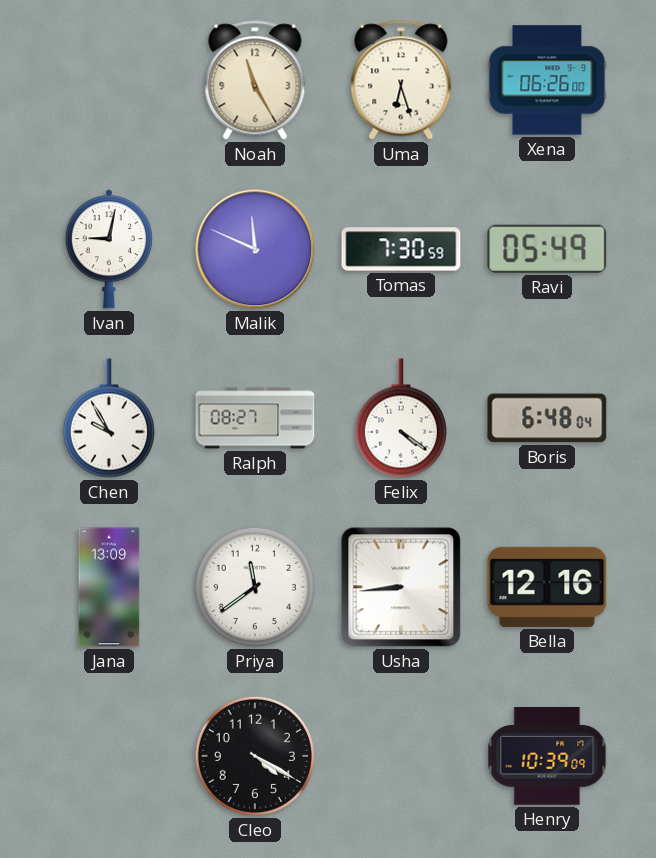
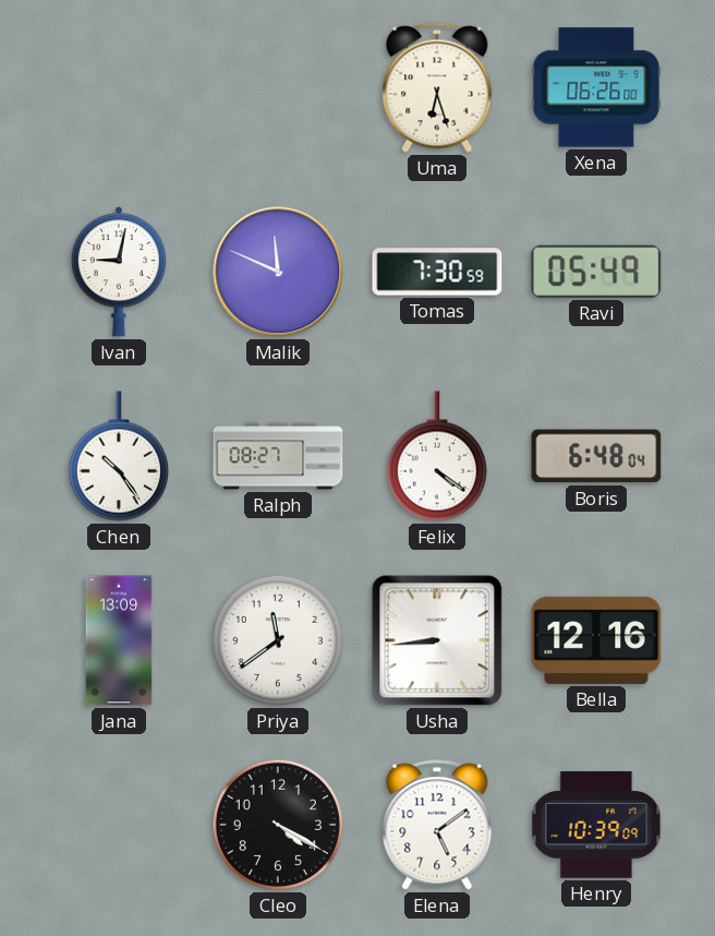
Noah: 11:25 -> none (255, 80)
Chen: 9:55 -> 10:24 (119, 456)
Elena: none -> 5:09 (437, 825)
